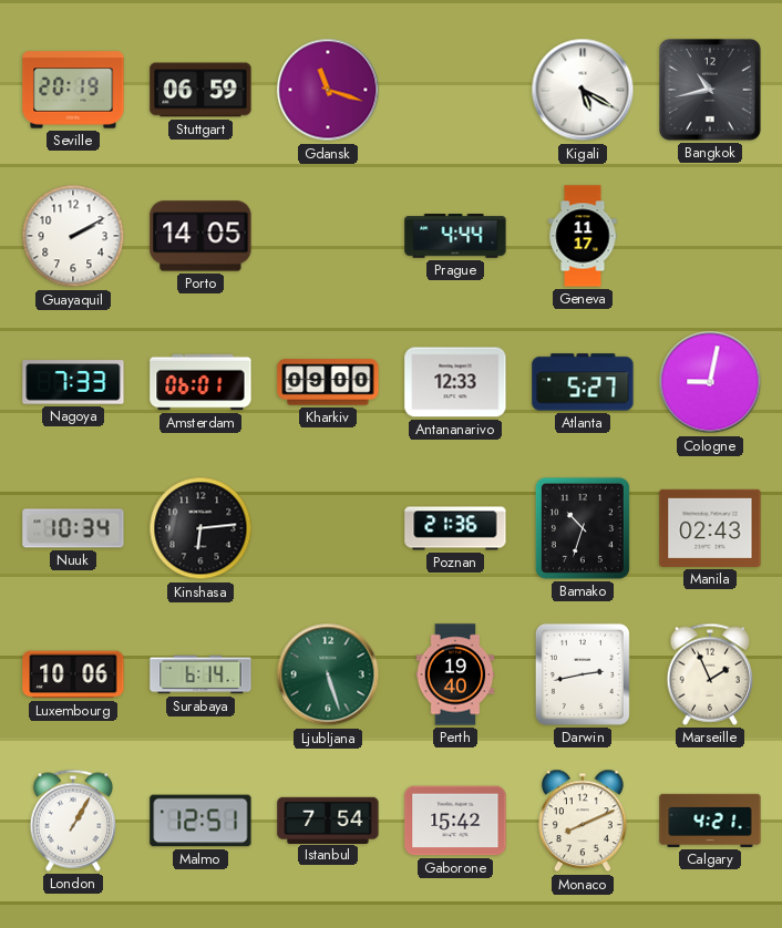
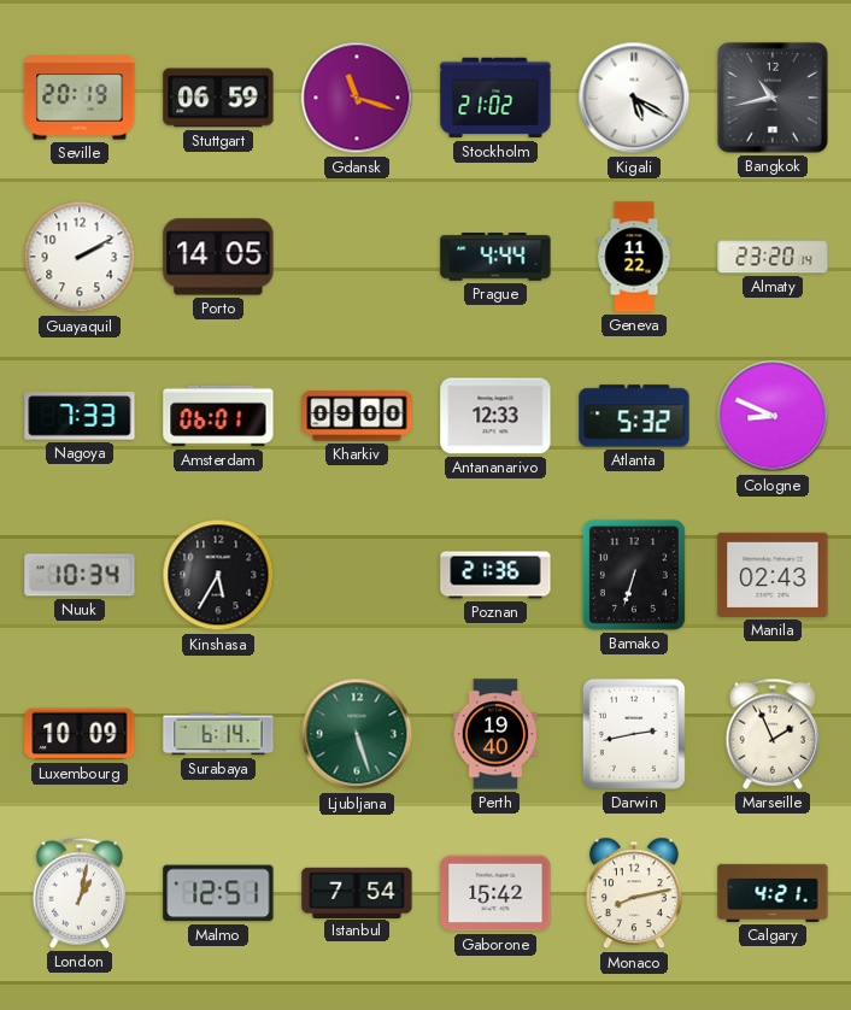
Stockholm: none -> 21:02 (495, 98)
Geneva: 11:17 -> 11:22 (634, 257)
Almaty: none -> 23:20 (773, 257)
Atlanta: 5:27 -> 5:32 (634, 416)
Cologne: 9:02 -> 8:49 (773, 416)
Kinshasa: 6:14 -> 5:35 (218, 575)
Bamako: 10:33 -> 6:33 (634, 575)
Luxembourg: 10:06 -> 10:09 (80, 734)
London: 1:05 -> 1:02 (80, 893)
Monaco: 8:11 -> 8:13 (635, 893)
